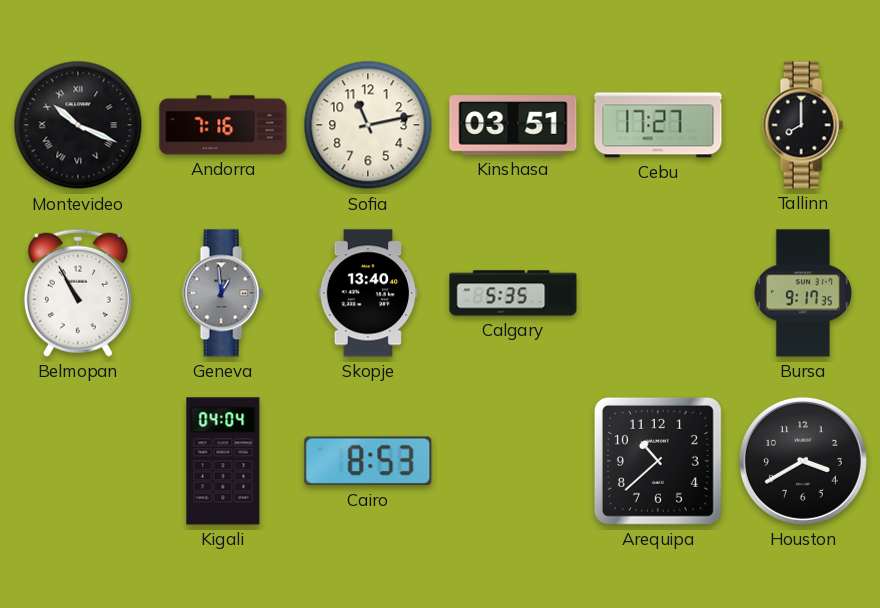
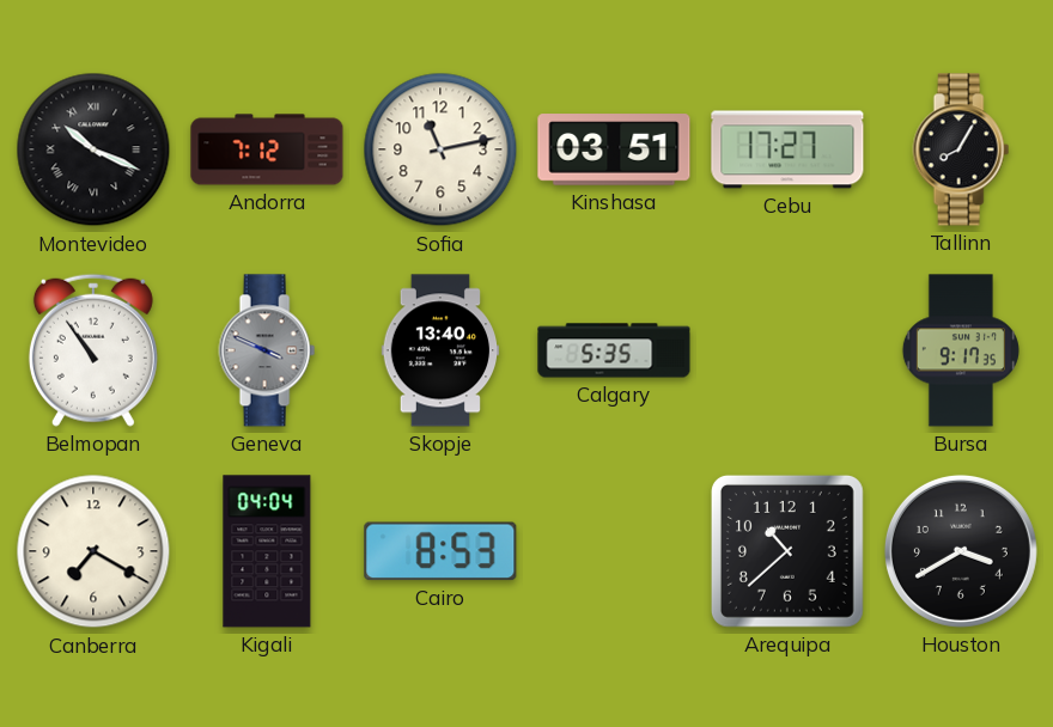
Andorra: 7:16 -> 7:12 (267, 149)
Tallinn: 8:00 -> 8:05 (961, 149)
Belmopan: 10:55 -> 10:54 (93, 350)
Geneva: 12:59 -> 3:49 (267, 350)
Canberra: none -> 7:20 (93, 551)
